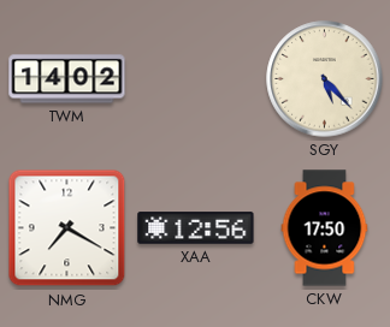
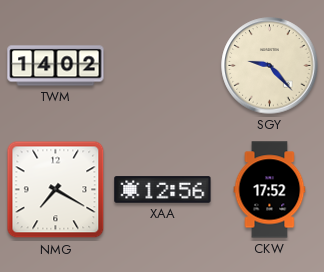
SGY: 5:23 -> 9:23 (270, 66)
CKW: 17:50 -> 17:52 (270, 190)
